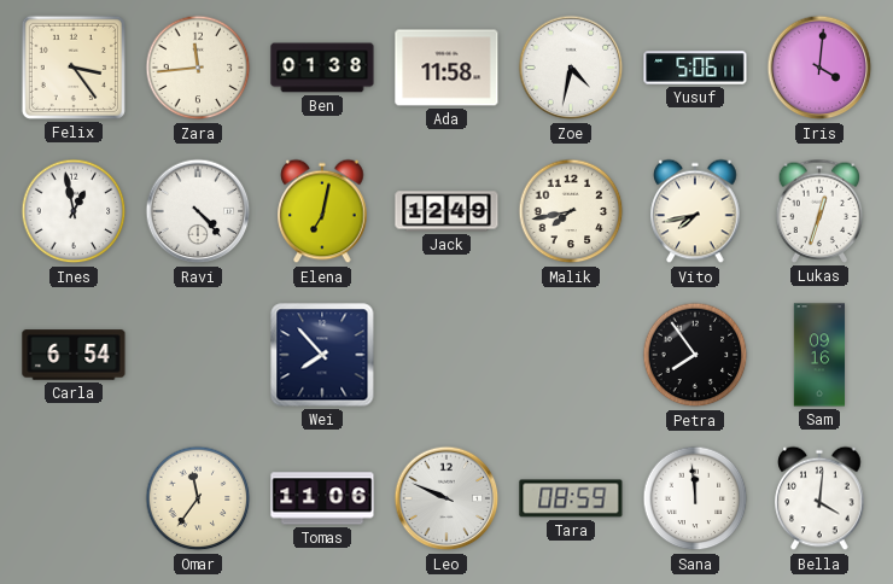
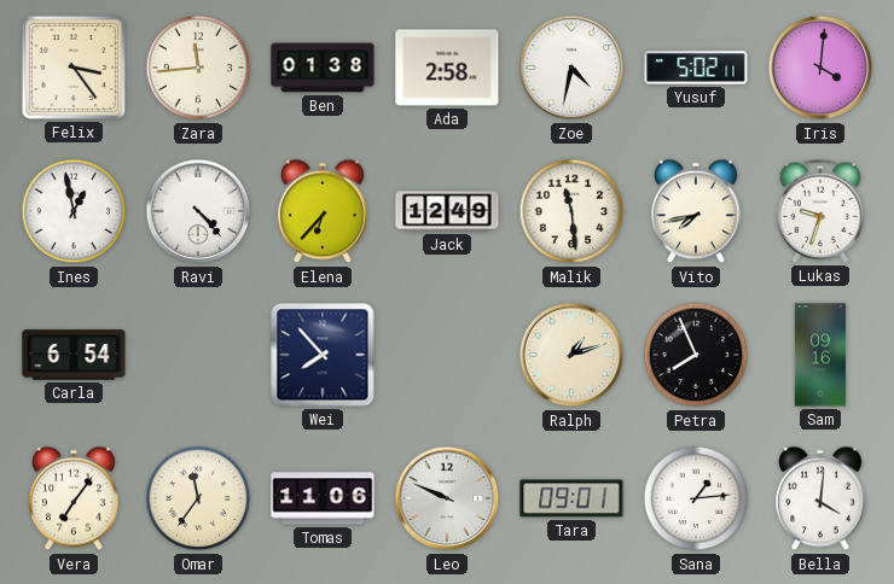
Ada: 11:58 -> 2:58 (447, 68)
Yusuf: 5:06 -> 5:02 (696, 68)
Elena: 7:02 -> 6:37 (323, 211)
Malik: 7:43 -> 11:29 (571, 211)
Lukas: 12:33 -> 9:33 (820, 211)
Ralph: none -> 1:12 (571, 355)
Petra: 7:54 -> 7:56 (696, 355)
Vera: none -> 7:06 (74, 498)
Tara: 08:59 -> 09:01 (571, 498)
Sana: 11:59 -> 1:14 (696, 498)
